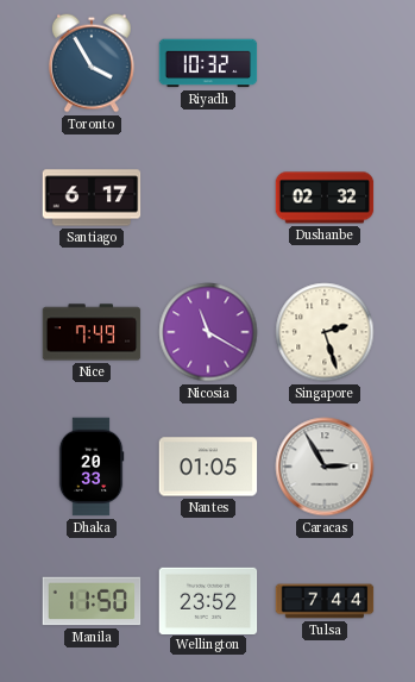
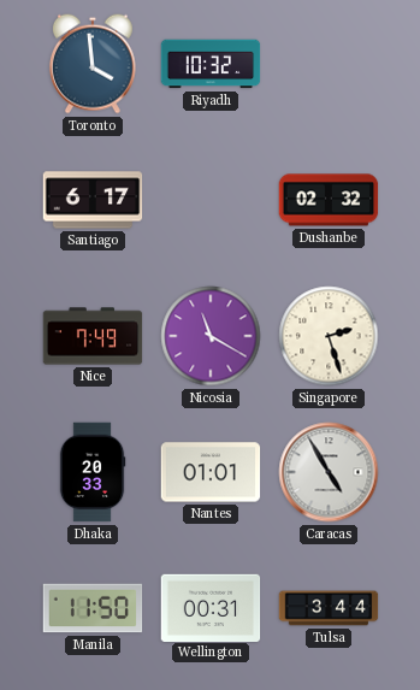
Toronto: 3:55 -> 3:59 (93, 64)
Nantes: 01:05 -> 01:01 (211, 472)
Caracas: 2:55 -> 4:55 (329, 472)
Wellington: 23:52 -> 00:31 (211, 607)
Tulsa: 7:44 -> 3:44 (329, 608)
